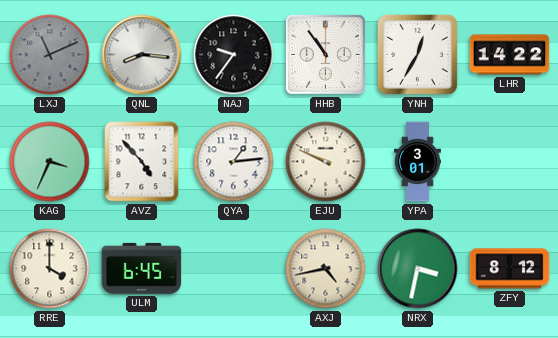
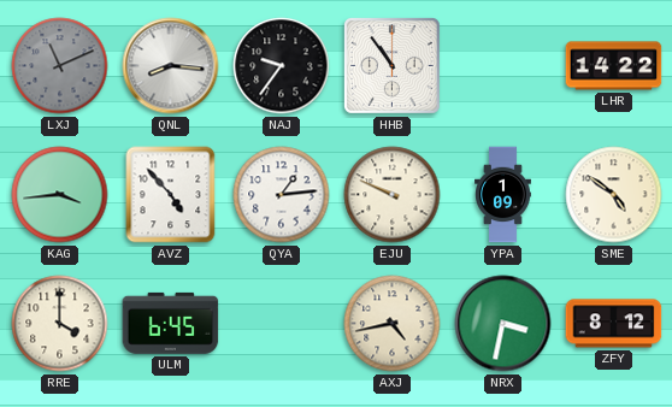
YNH: 12:35 -> none (417, 54)
KAG: 3:34 -> 3:44 (60, 195)
YPA: 3:01 -> 1:09 (503, 195)
SME: none -> 4:51 (614, 195)
